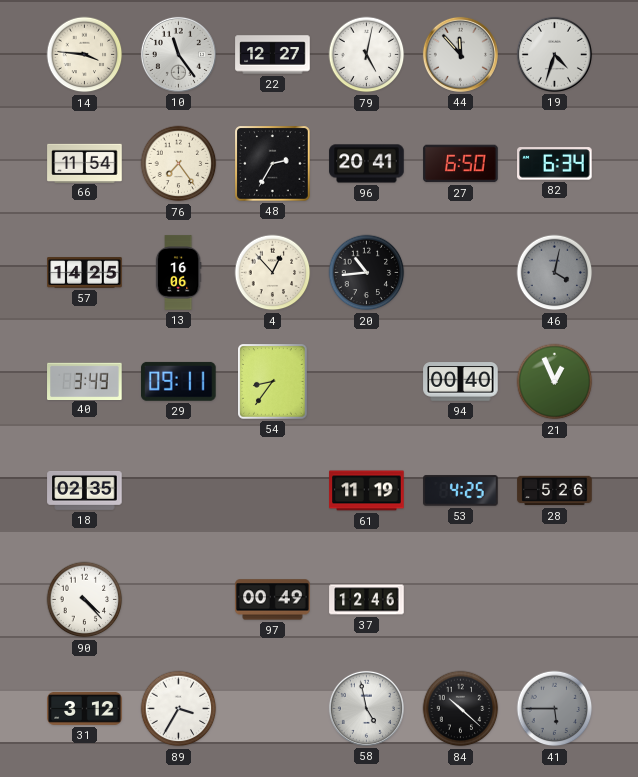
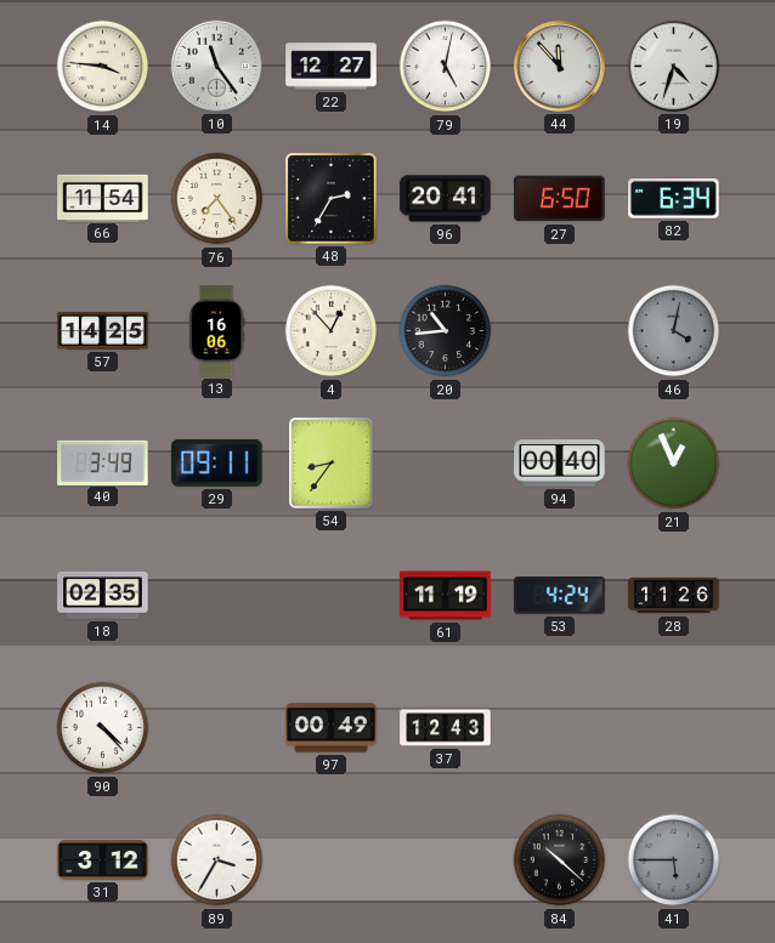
53: 4:25 -> 4:24 (560, 596)
28: 5:26 -> 11:26 (674, 596)
37: 12:46 -> 12:43 (446, 728)
58: 4:58 -> none (366, 708)
